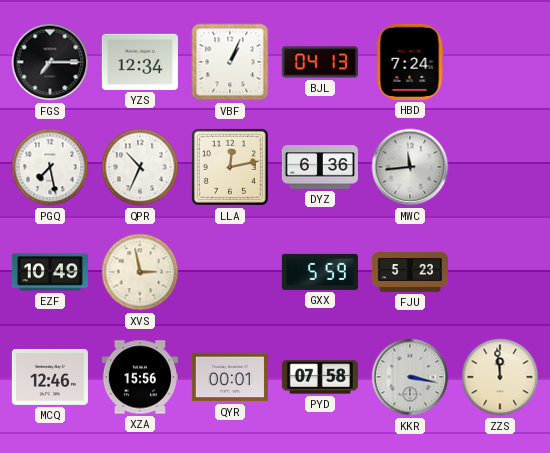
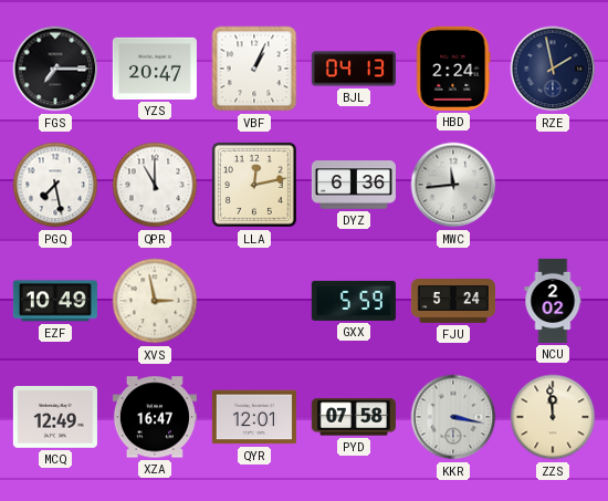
YZS: 12:34 -> 20:47 (155, 69)
HBD: 7:24 -> 2:24 (453, 69)
RZE: none -> 1:58 (553, 69)
QPR: 10:34 -> 11:00 (155, 185)
FJU: 5:23 -> 5:24 (453, 302)
NCU: none -> 2:02 (553, 301)
MCQ: 12:46 -> 12:49 (55, 417)
XZA: 15:56 -> 16:47 (155, 417)
QYR: 00:01 -> 12:01 (254, 417)
